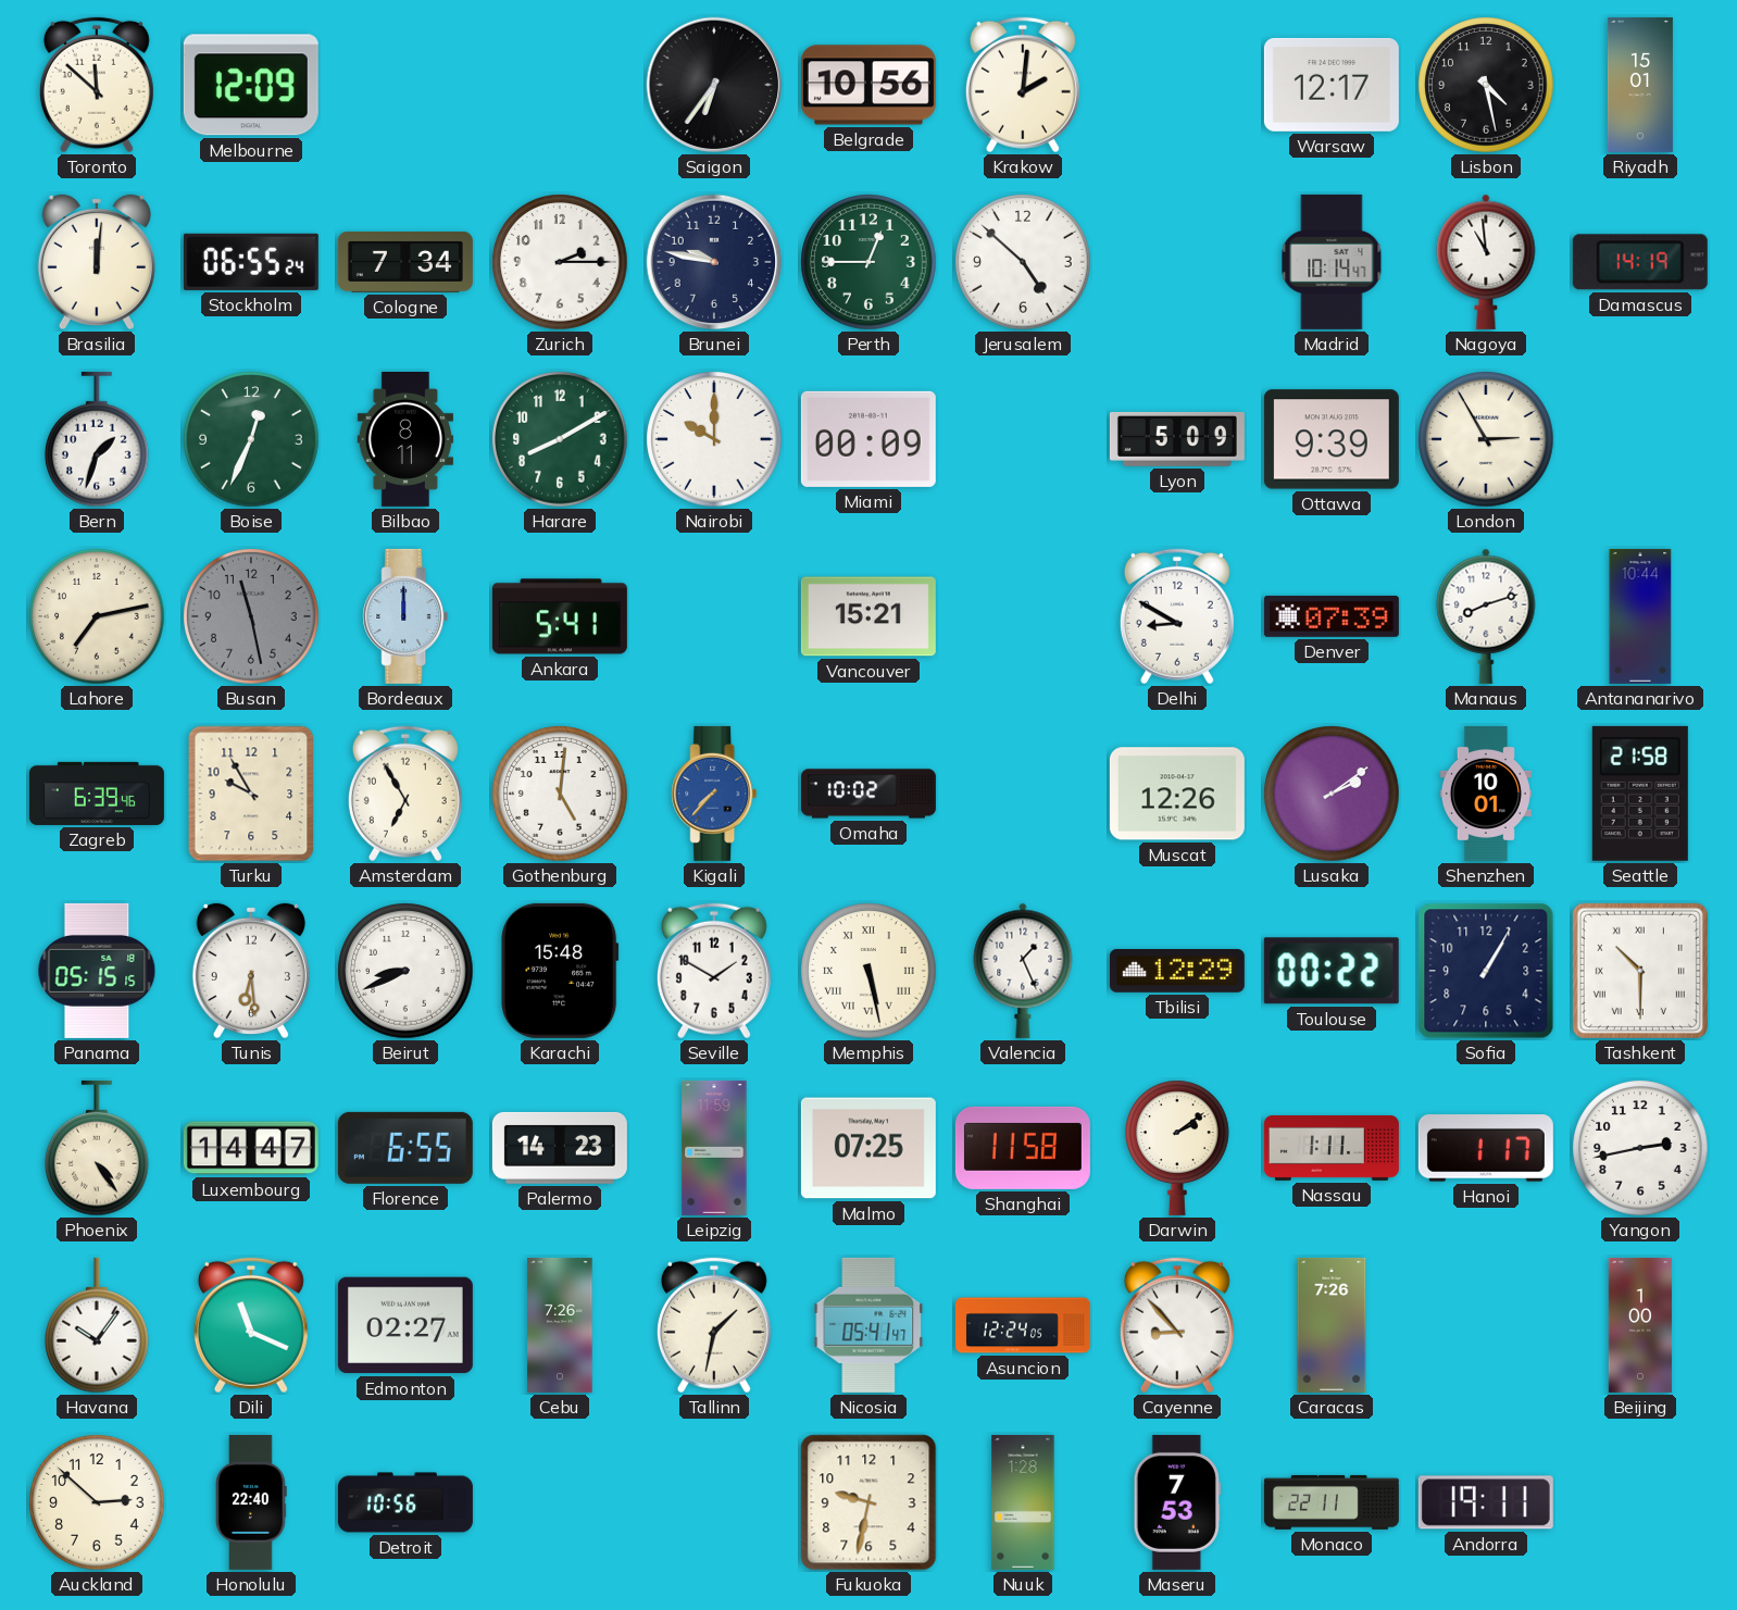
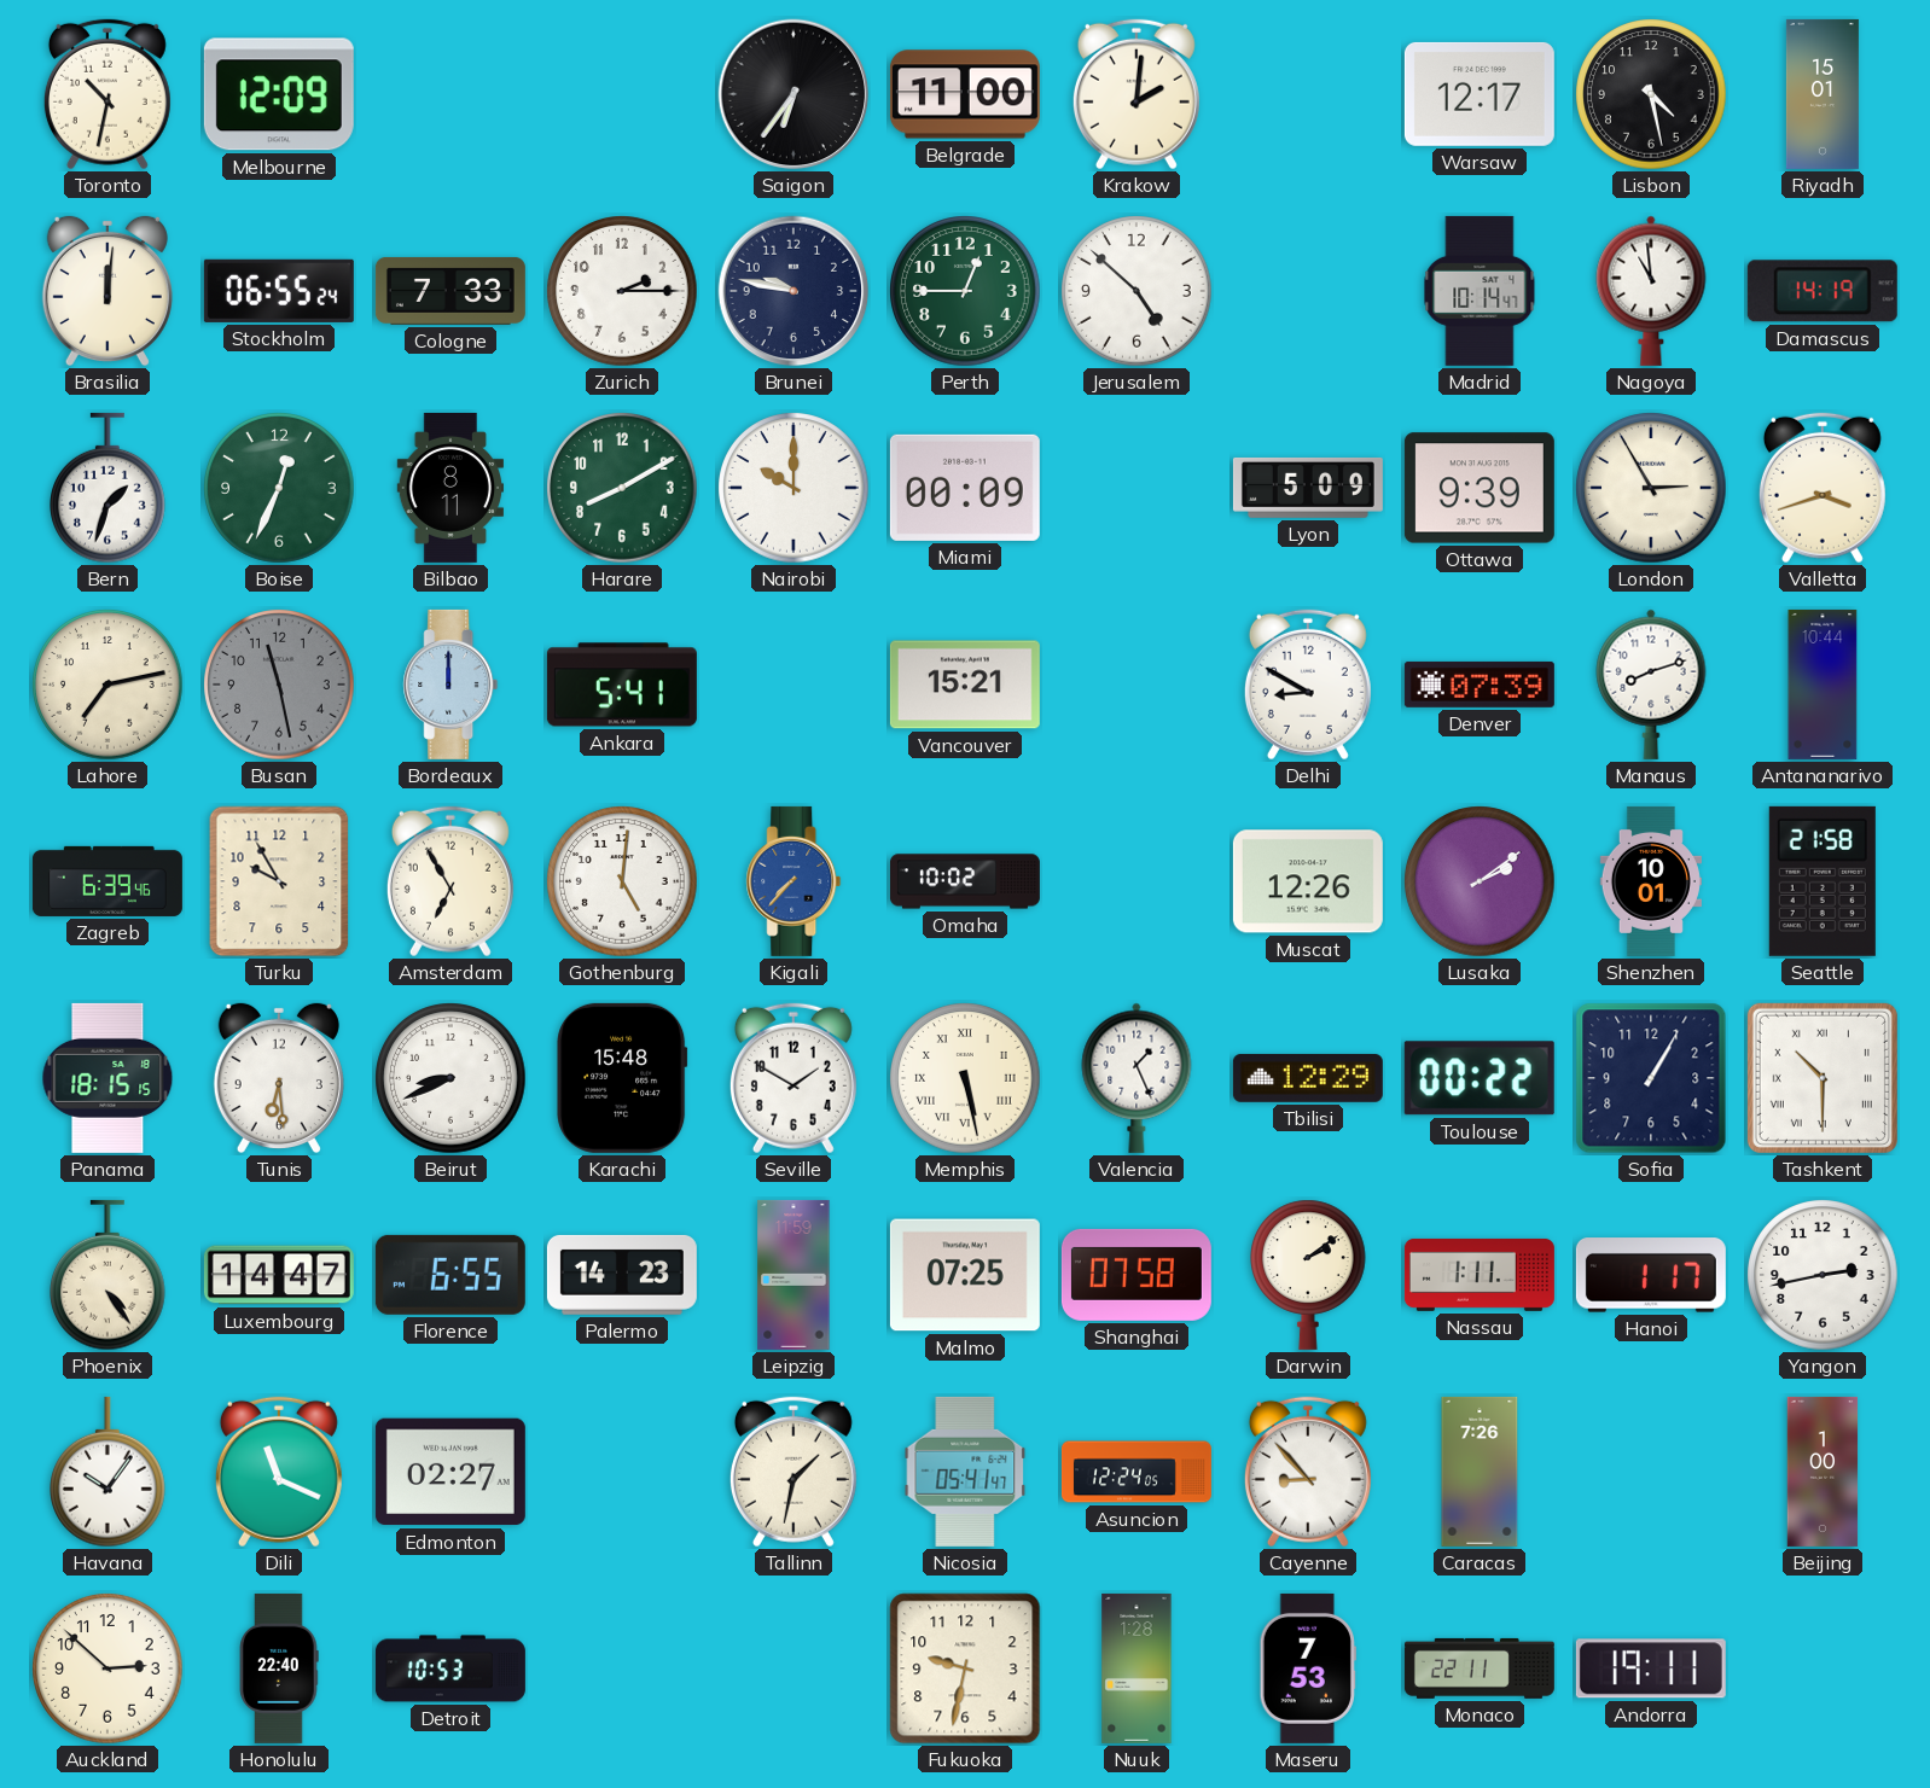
Toronto: 11:52 -> 10:32 (107, 94)
Belgrade: 10:56 -> 11:00 (965, 94)
Cologne: 7:34 -> 7:33 (450, 291)
Valletta: none -> 3:42 (1823, 488)
Panama: 05:15 -> 18:15 (107, 1078)
Shanghai: 11:58 -> 07:58 (1137, 1275)
Cebu: 7:26 -> none (560, 1325)
Detroit: 10:56 -> 10:53 (450, 1668)
